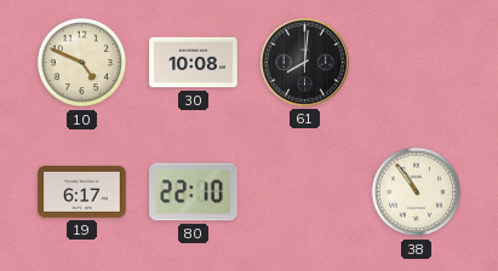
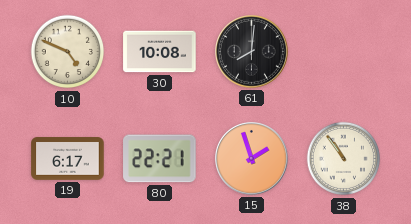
80: 22:10 -> 22:21 (160, 159)
15: none -> 1:57 (252, 159)
